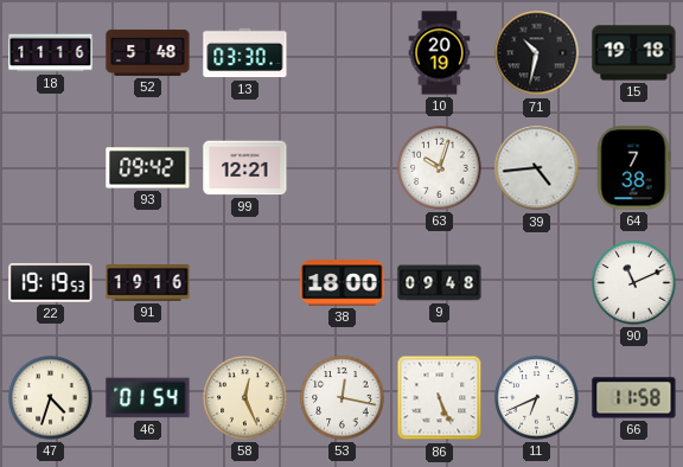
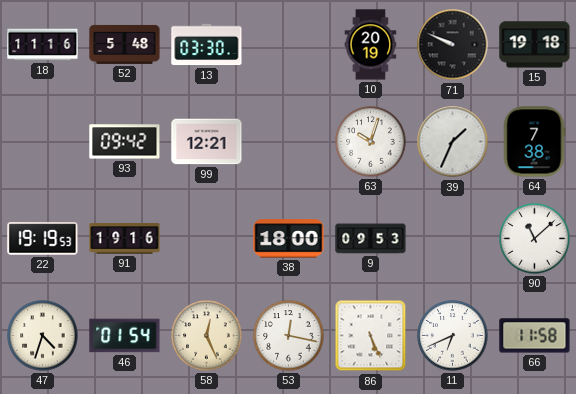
71: 10:32 -> 9:49 (453, 45)
39: 4:44 -> 1:34 (453, 142)
9: 09:48 -> 09:53 (371, 239)
90: 11:11 -> 11:08 (535, 239)
